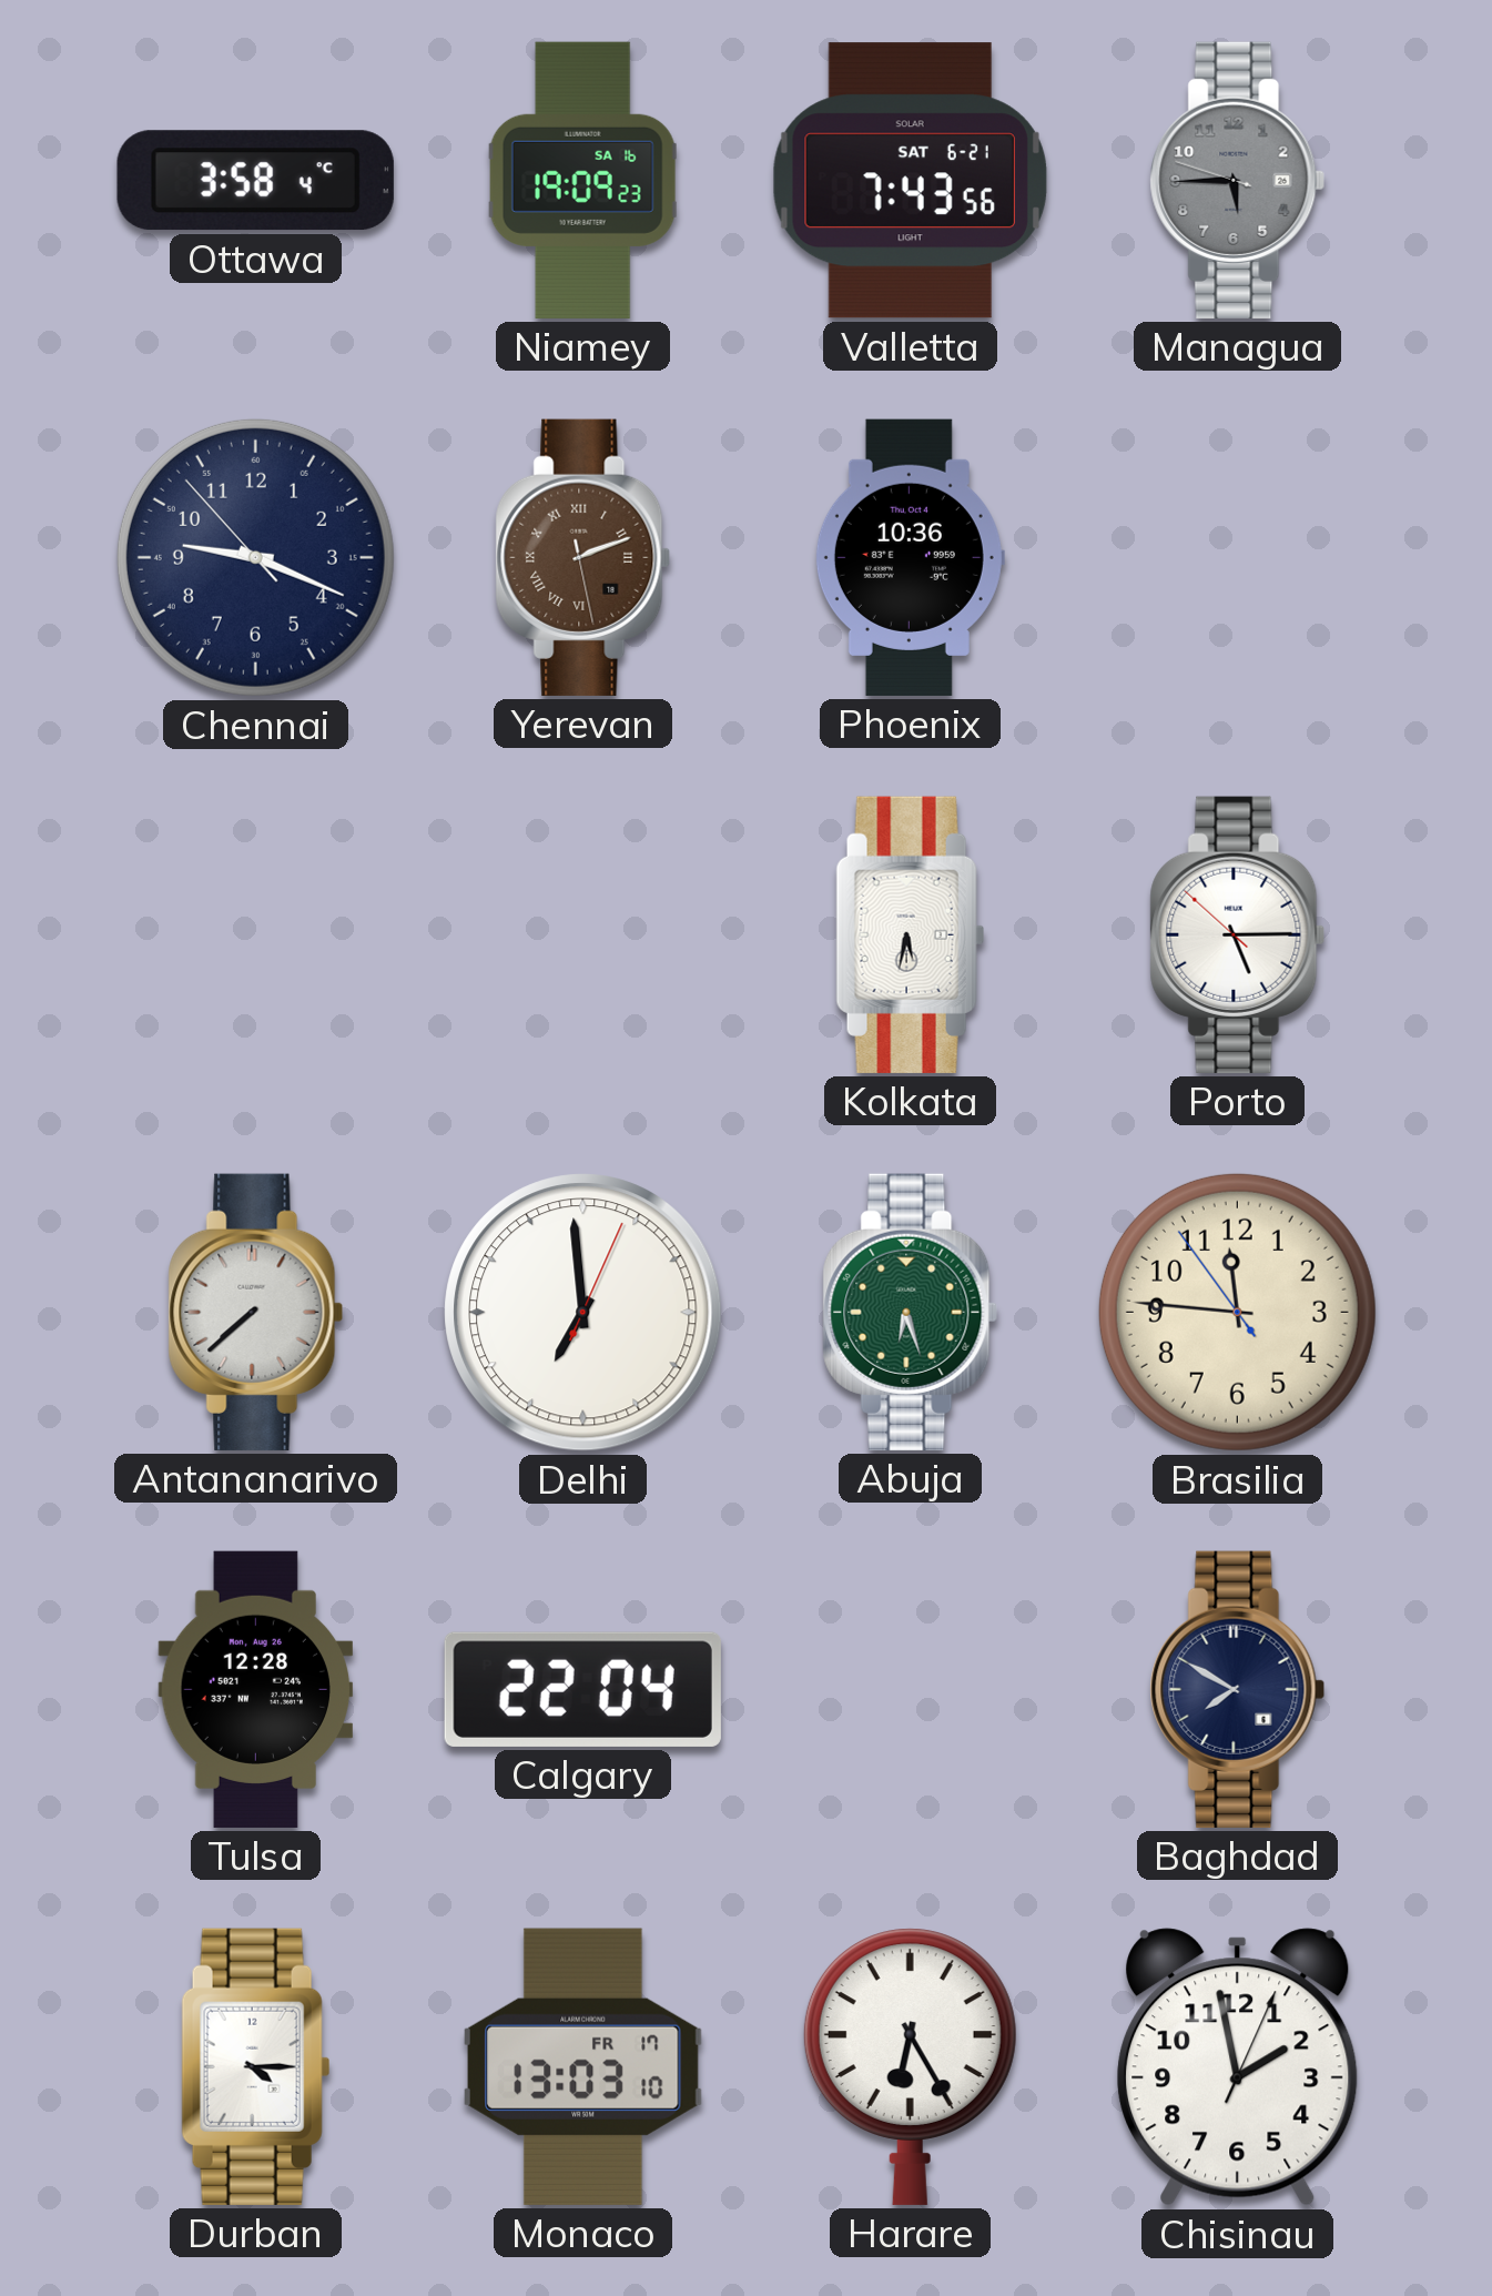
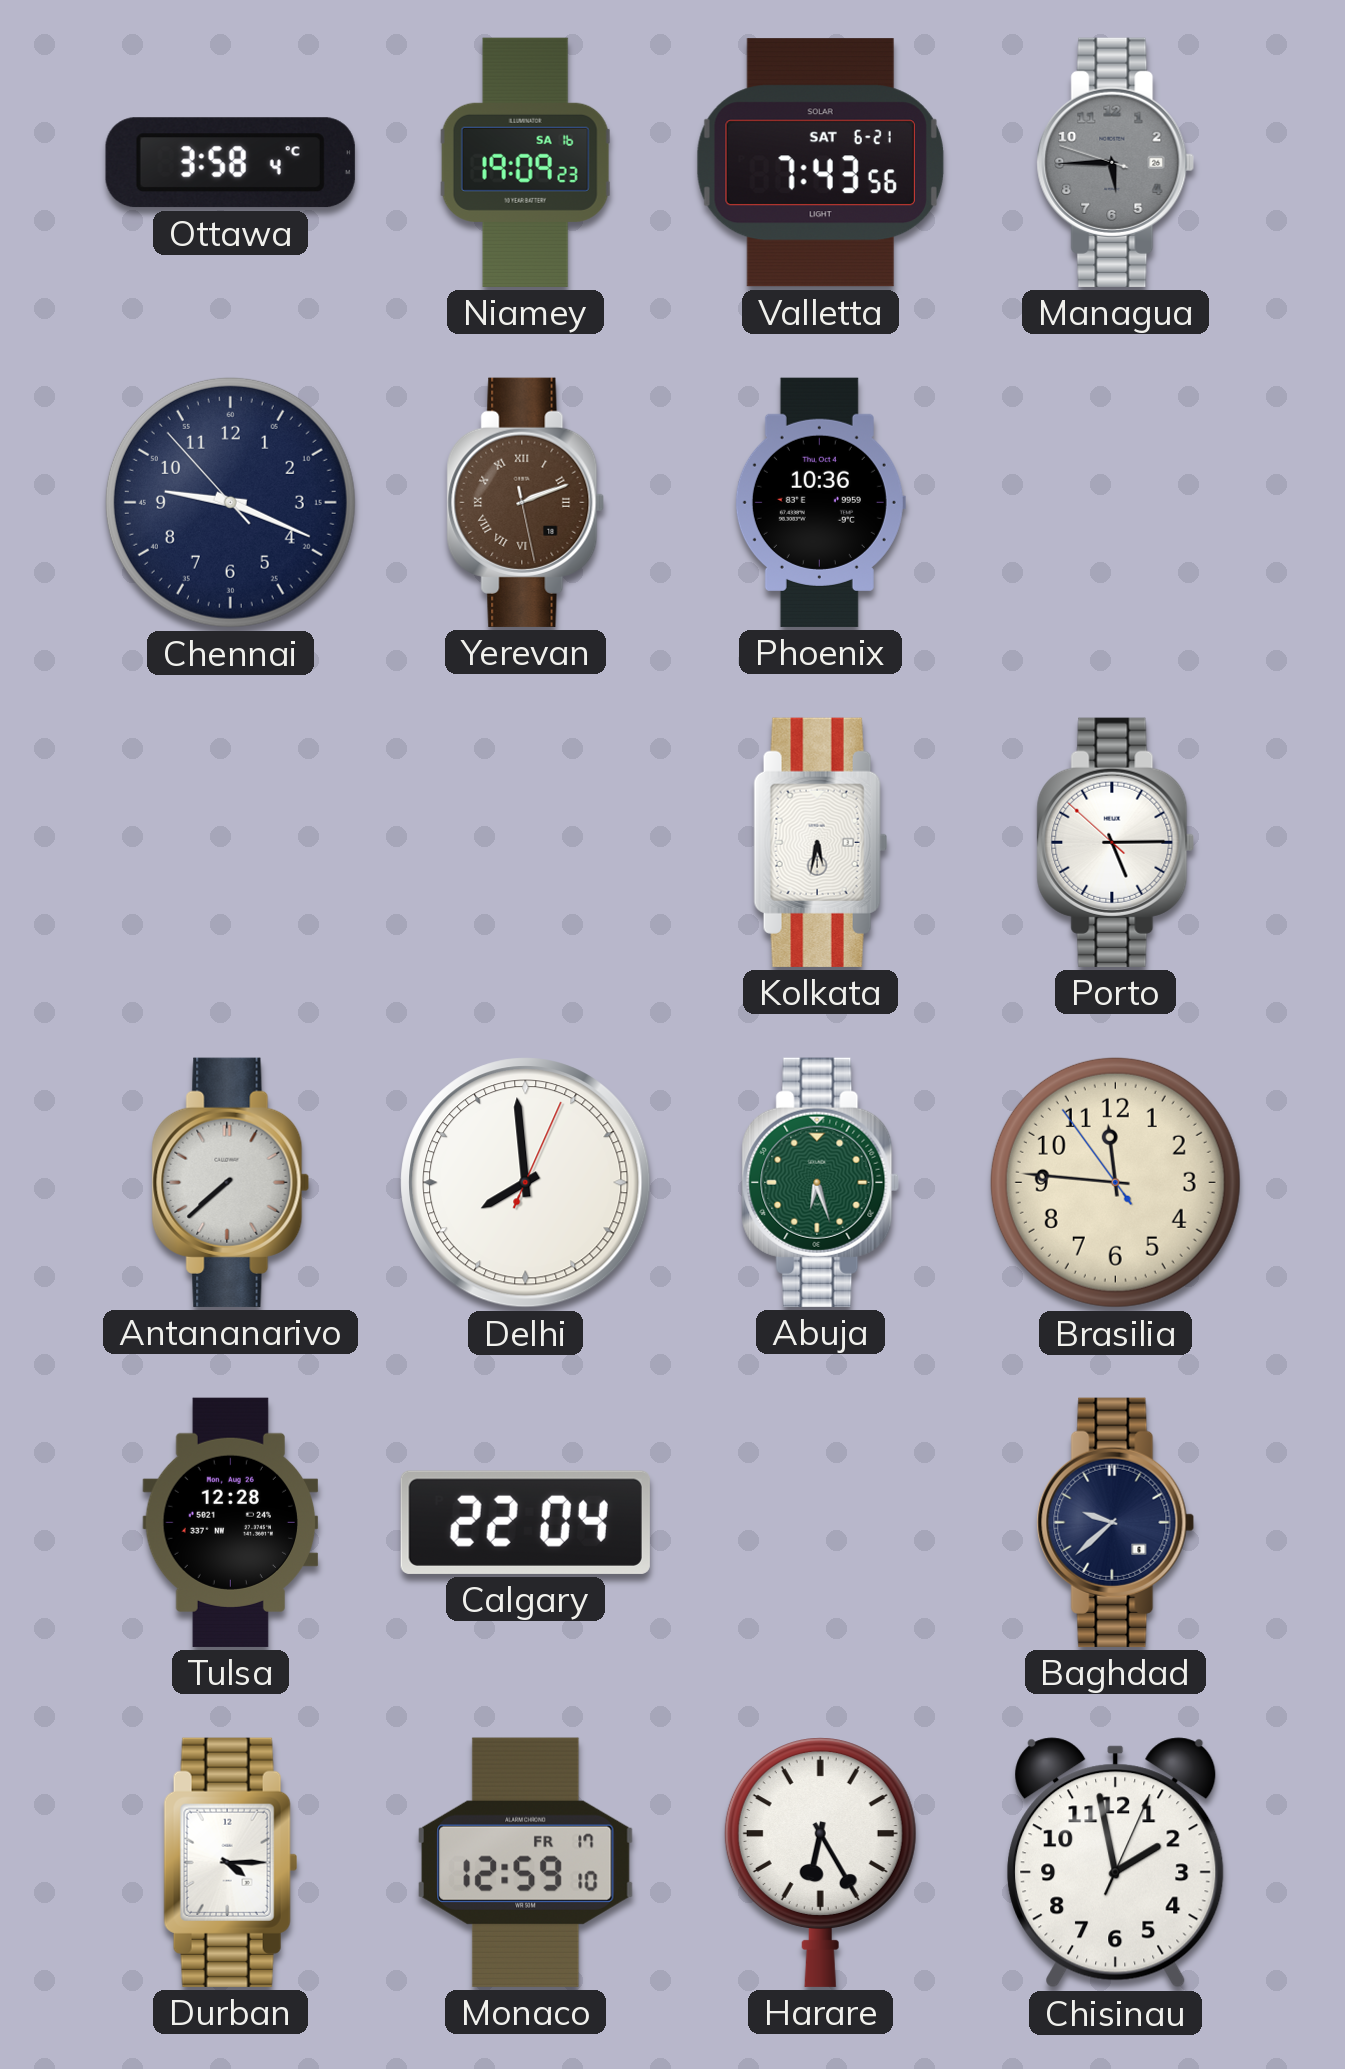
Delhi: 6:59 -> 7:59 (526, 1183)
Baghdad: 7:50 -> 9:38 (1116, 1522)
Monaco: 13:03 -> 12:59 (526, 1862)
